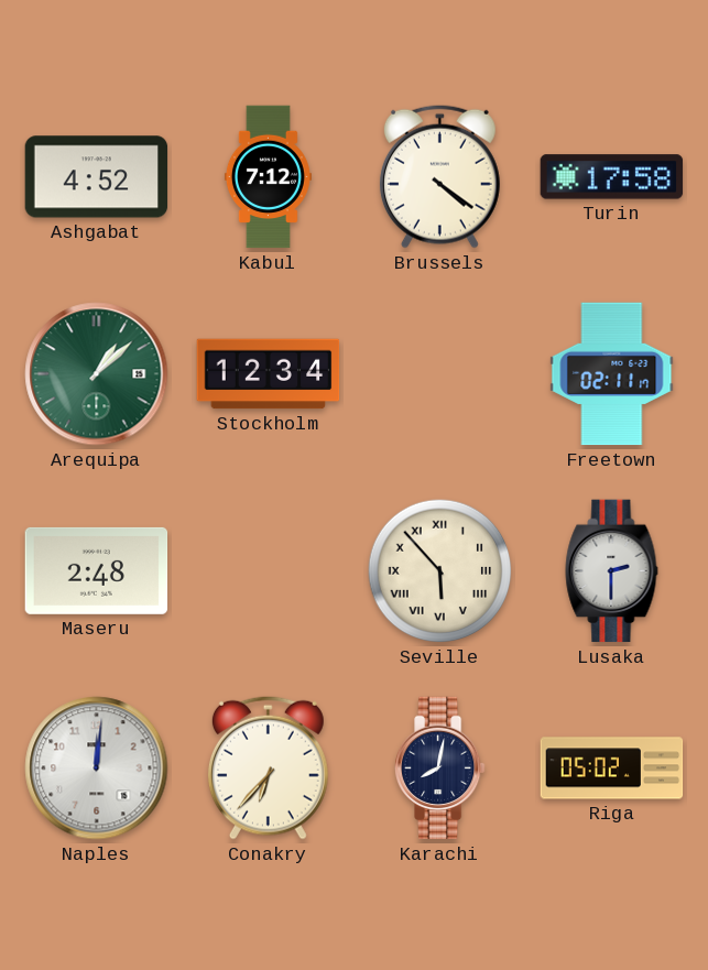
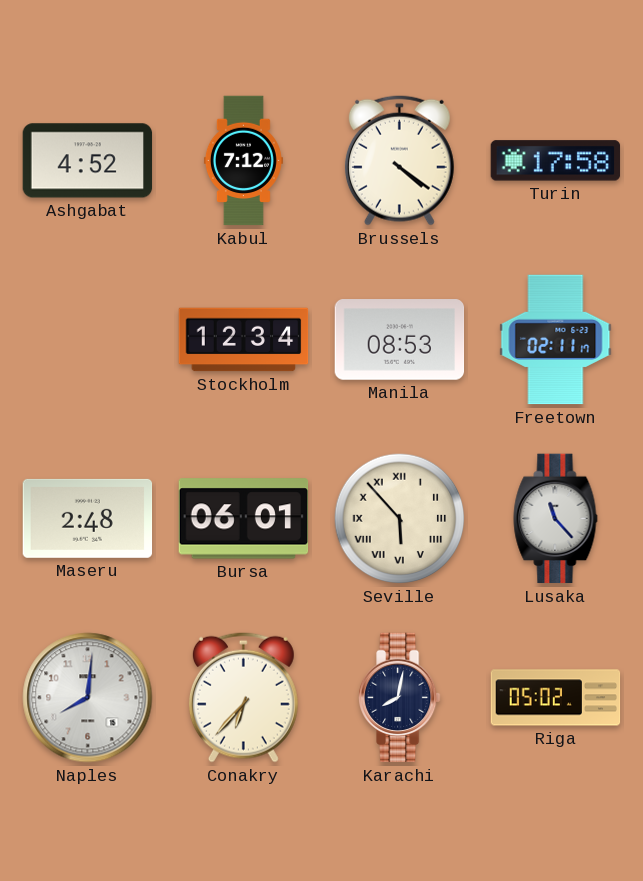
Arequipa: 1:08 -> none (97, 374)
Manila: none -> 08:53 (400, 340)
Bursa: none -> 06:01 (244, 519)
Lusaka: 2:30 -> 11:23 (556, 519)
Naples: 12:01 -> 8:01 (88, 698)
